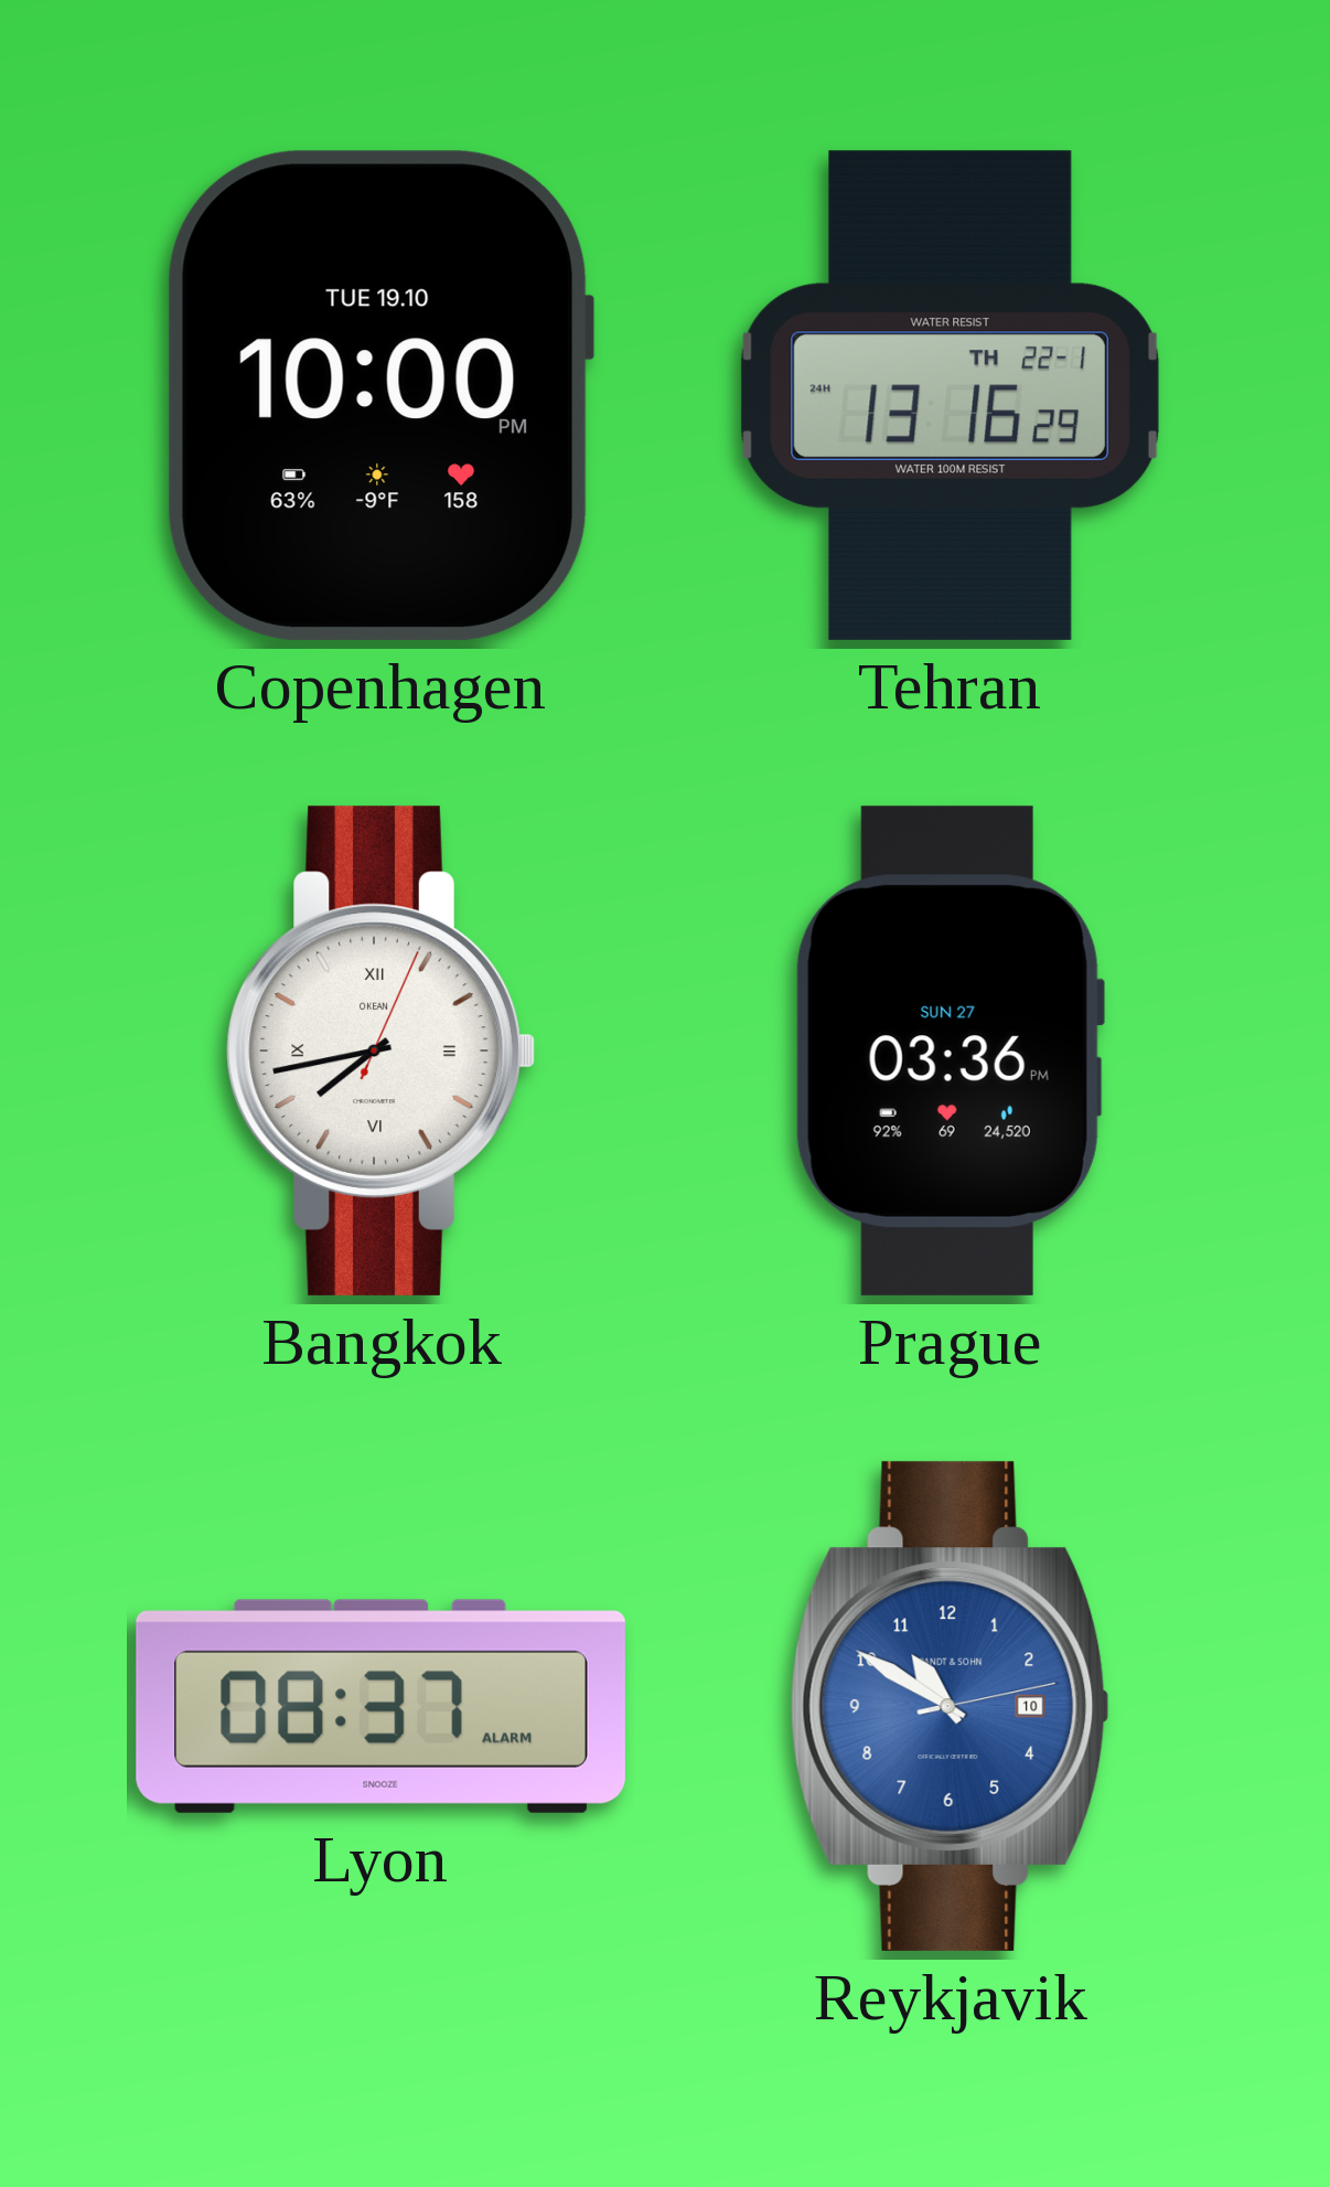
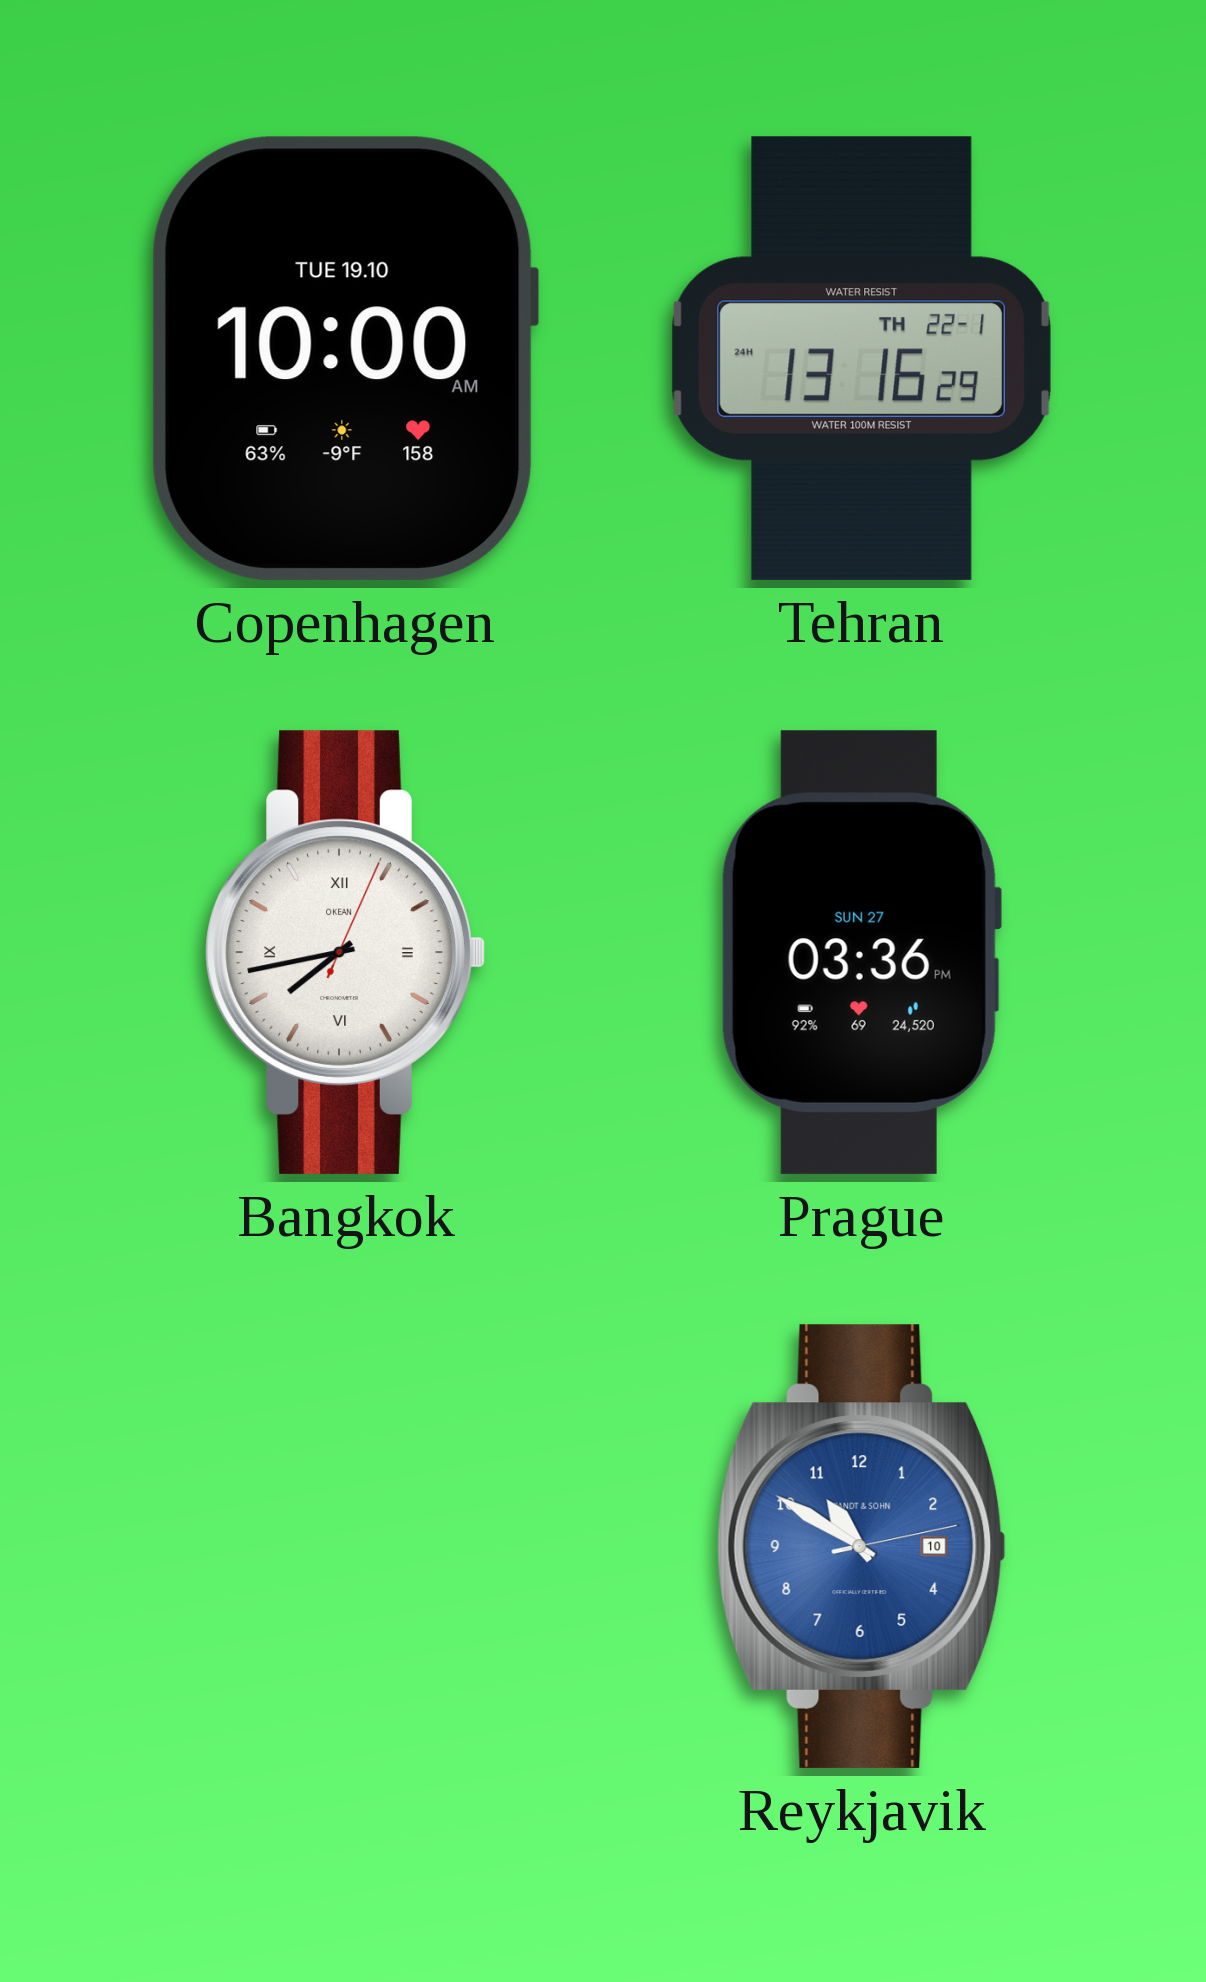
Copenhagen: 10:00 PM -> 10:00 AM (345, 358)
Lyon: 08:37 -> none (380, 1706)
